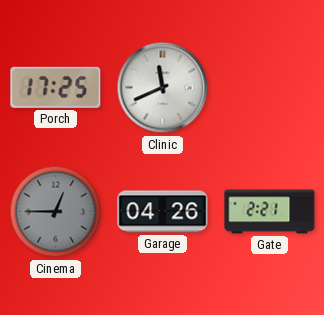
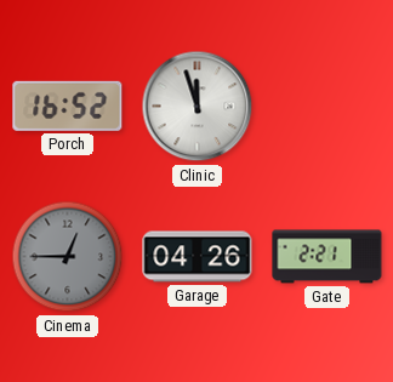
Porch: 17:25 -> 16:52 (68, 106)
Clinic: 11:41 -> 11:57 (198, 107)
